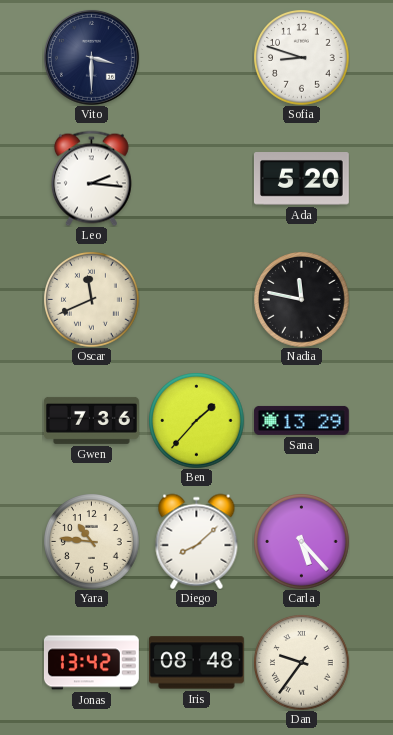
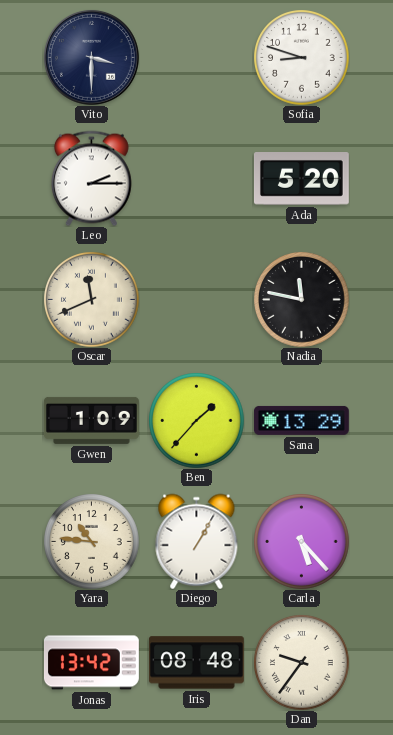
Leo: 2:16 -> 2:15 (91, 178)
Gwen: 7:36 -> 1:09 (91, 420)
Diego: 8:08 -> 1:05 (197, 541)
